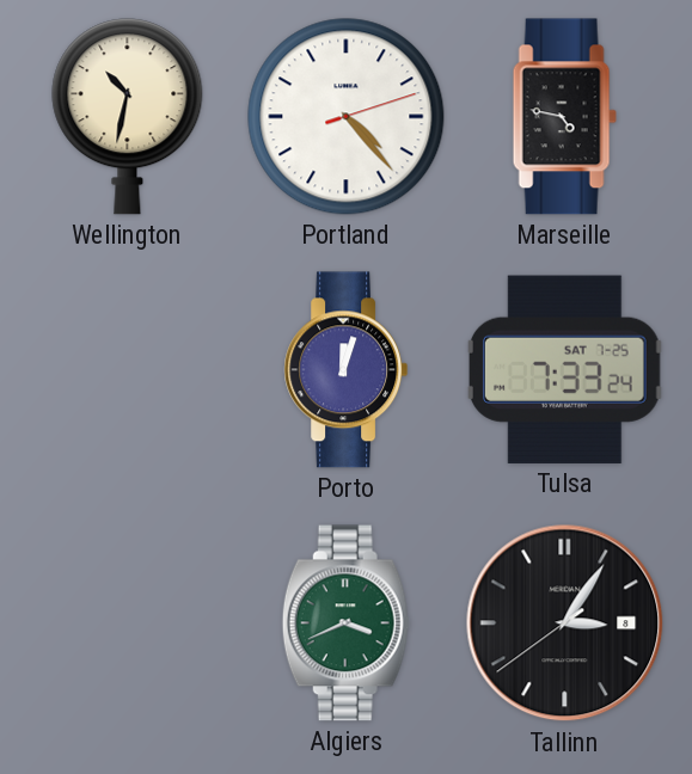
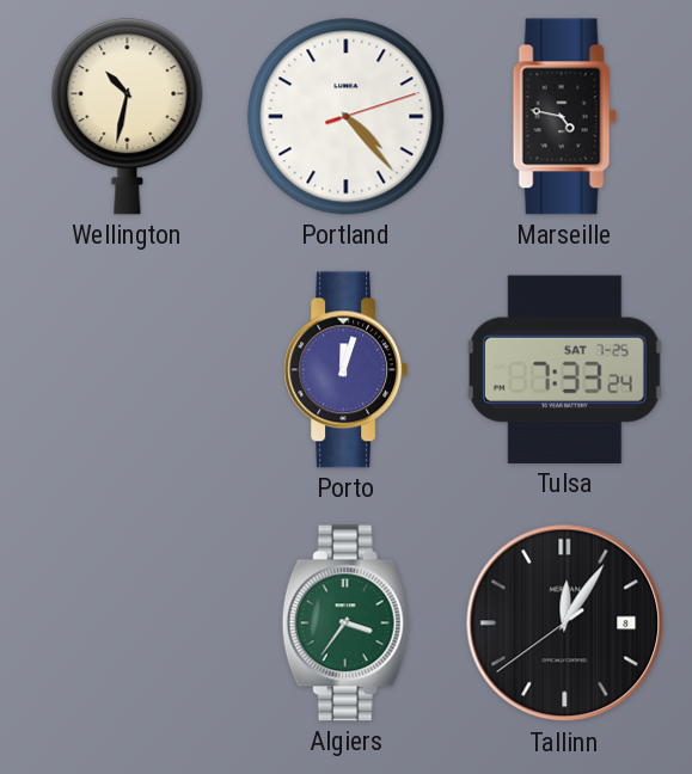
Algiers: 3:41 -> 3:36 (345, 623)
Tallinn: 3:05 -> 12:05 (565, 623)
